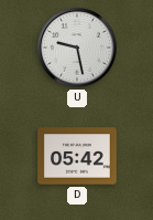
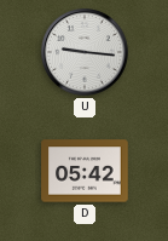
U: 9:28 -> 9:16 (85, 52)
